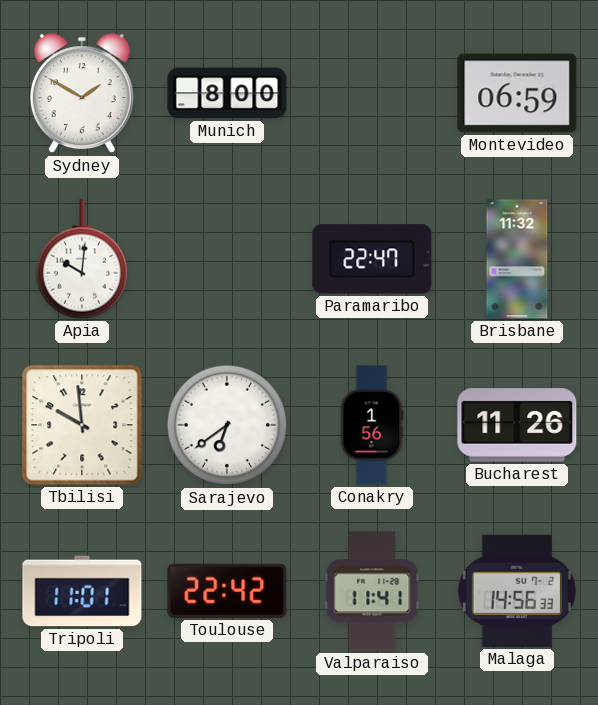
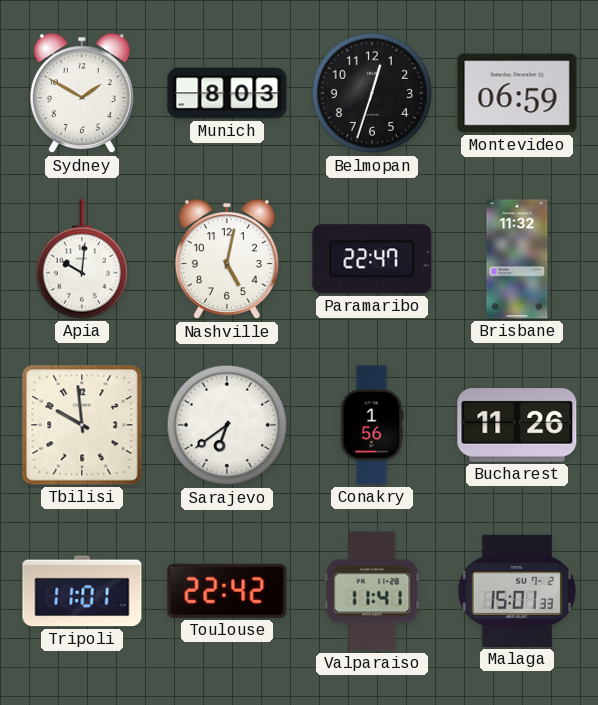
Munich: 8:00 -> 8:03 (227, 93)
Belmopan: none -> 12:33 (372, 93)
Nashville: none -> 5:02 (227, 260)
Malaga: 14:56 -> 15:01 (517, 591)
